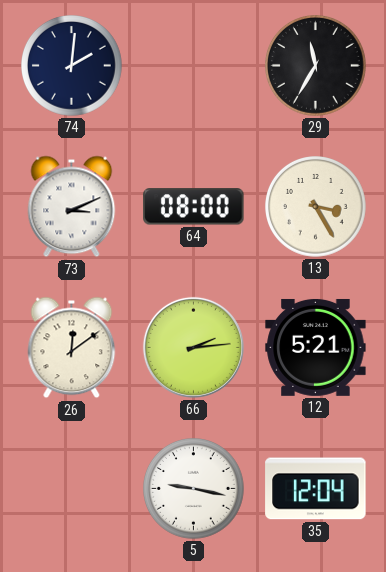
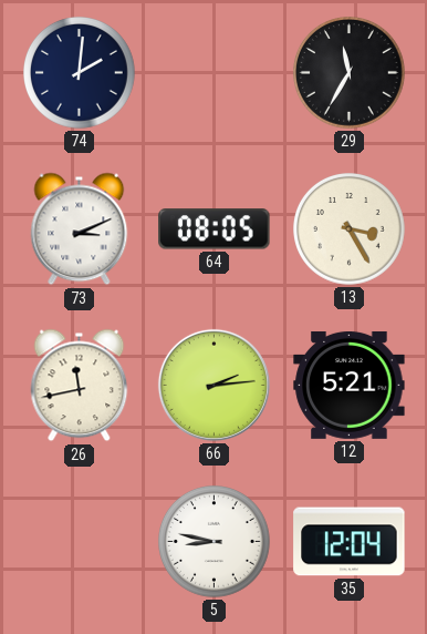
64: 08:00 -> 08:05 (215, 229)
26: 12:09 -> 11:43 (80, 386)
5: 9:17 -> 8:47 (215, 542)
